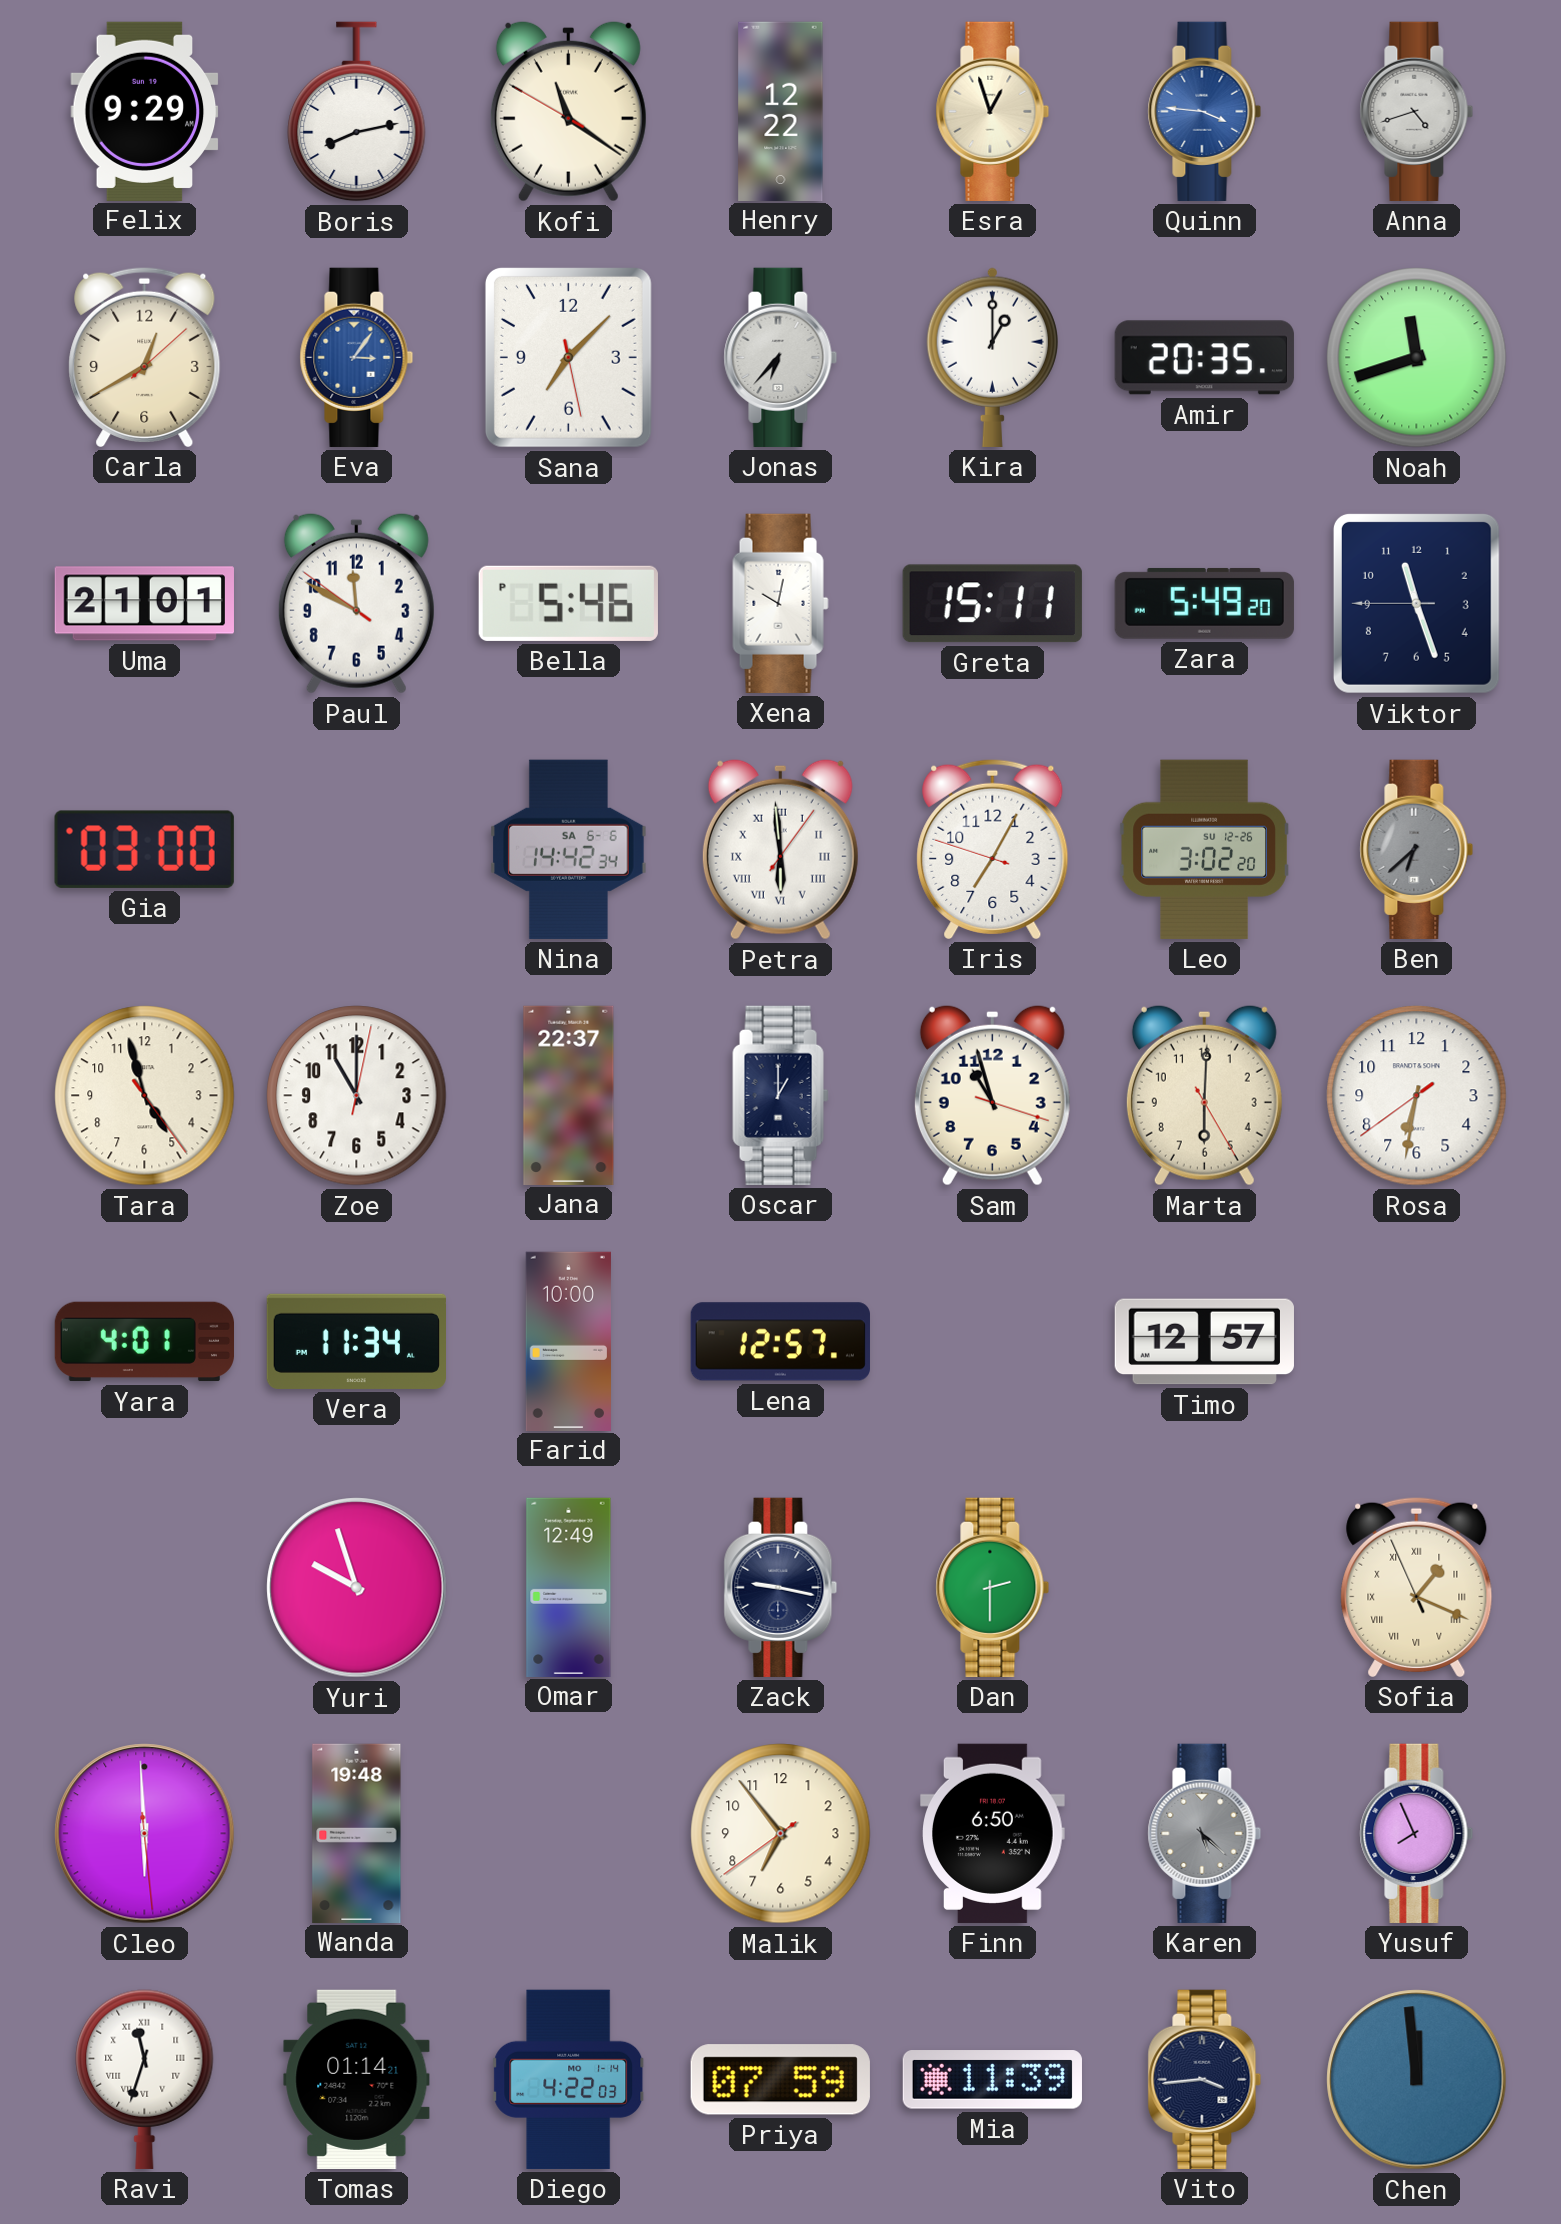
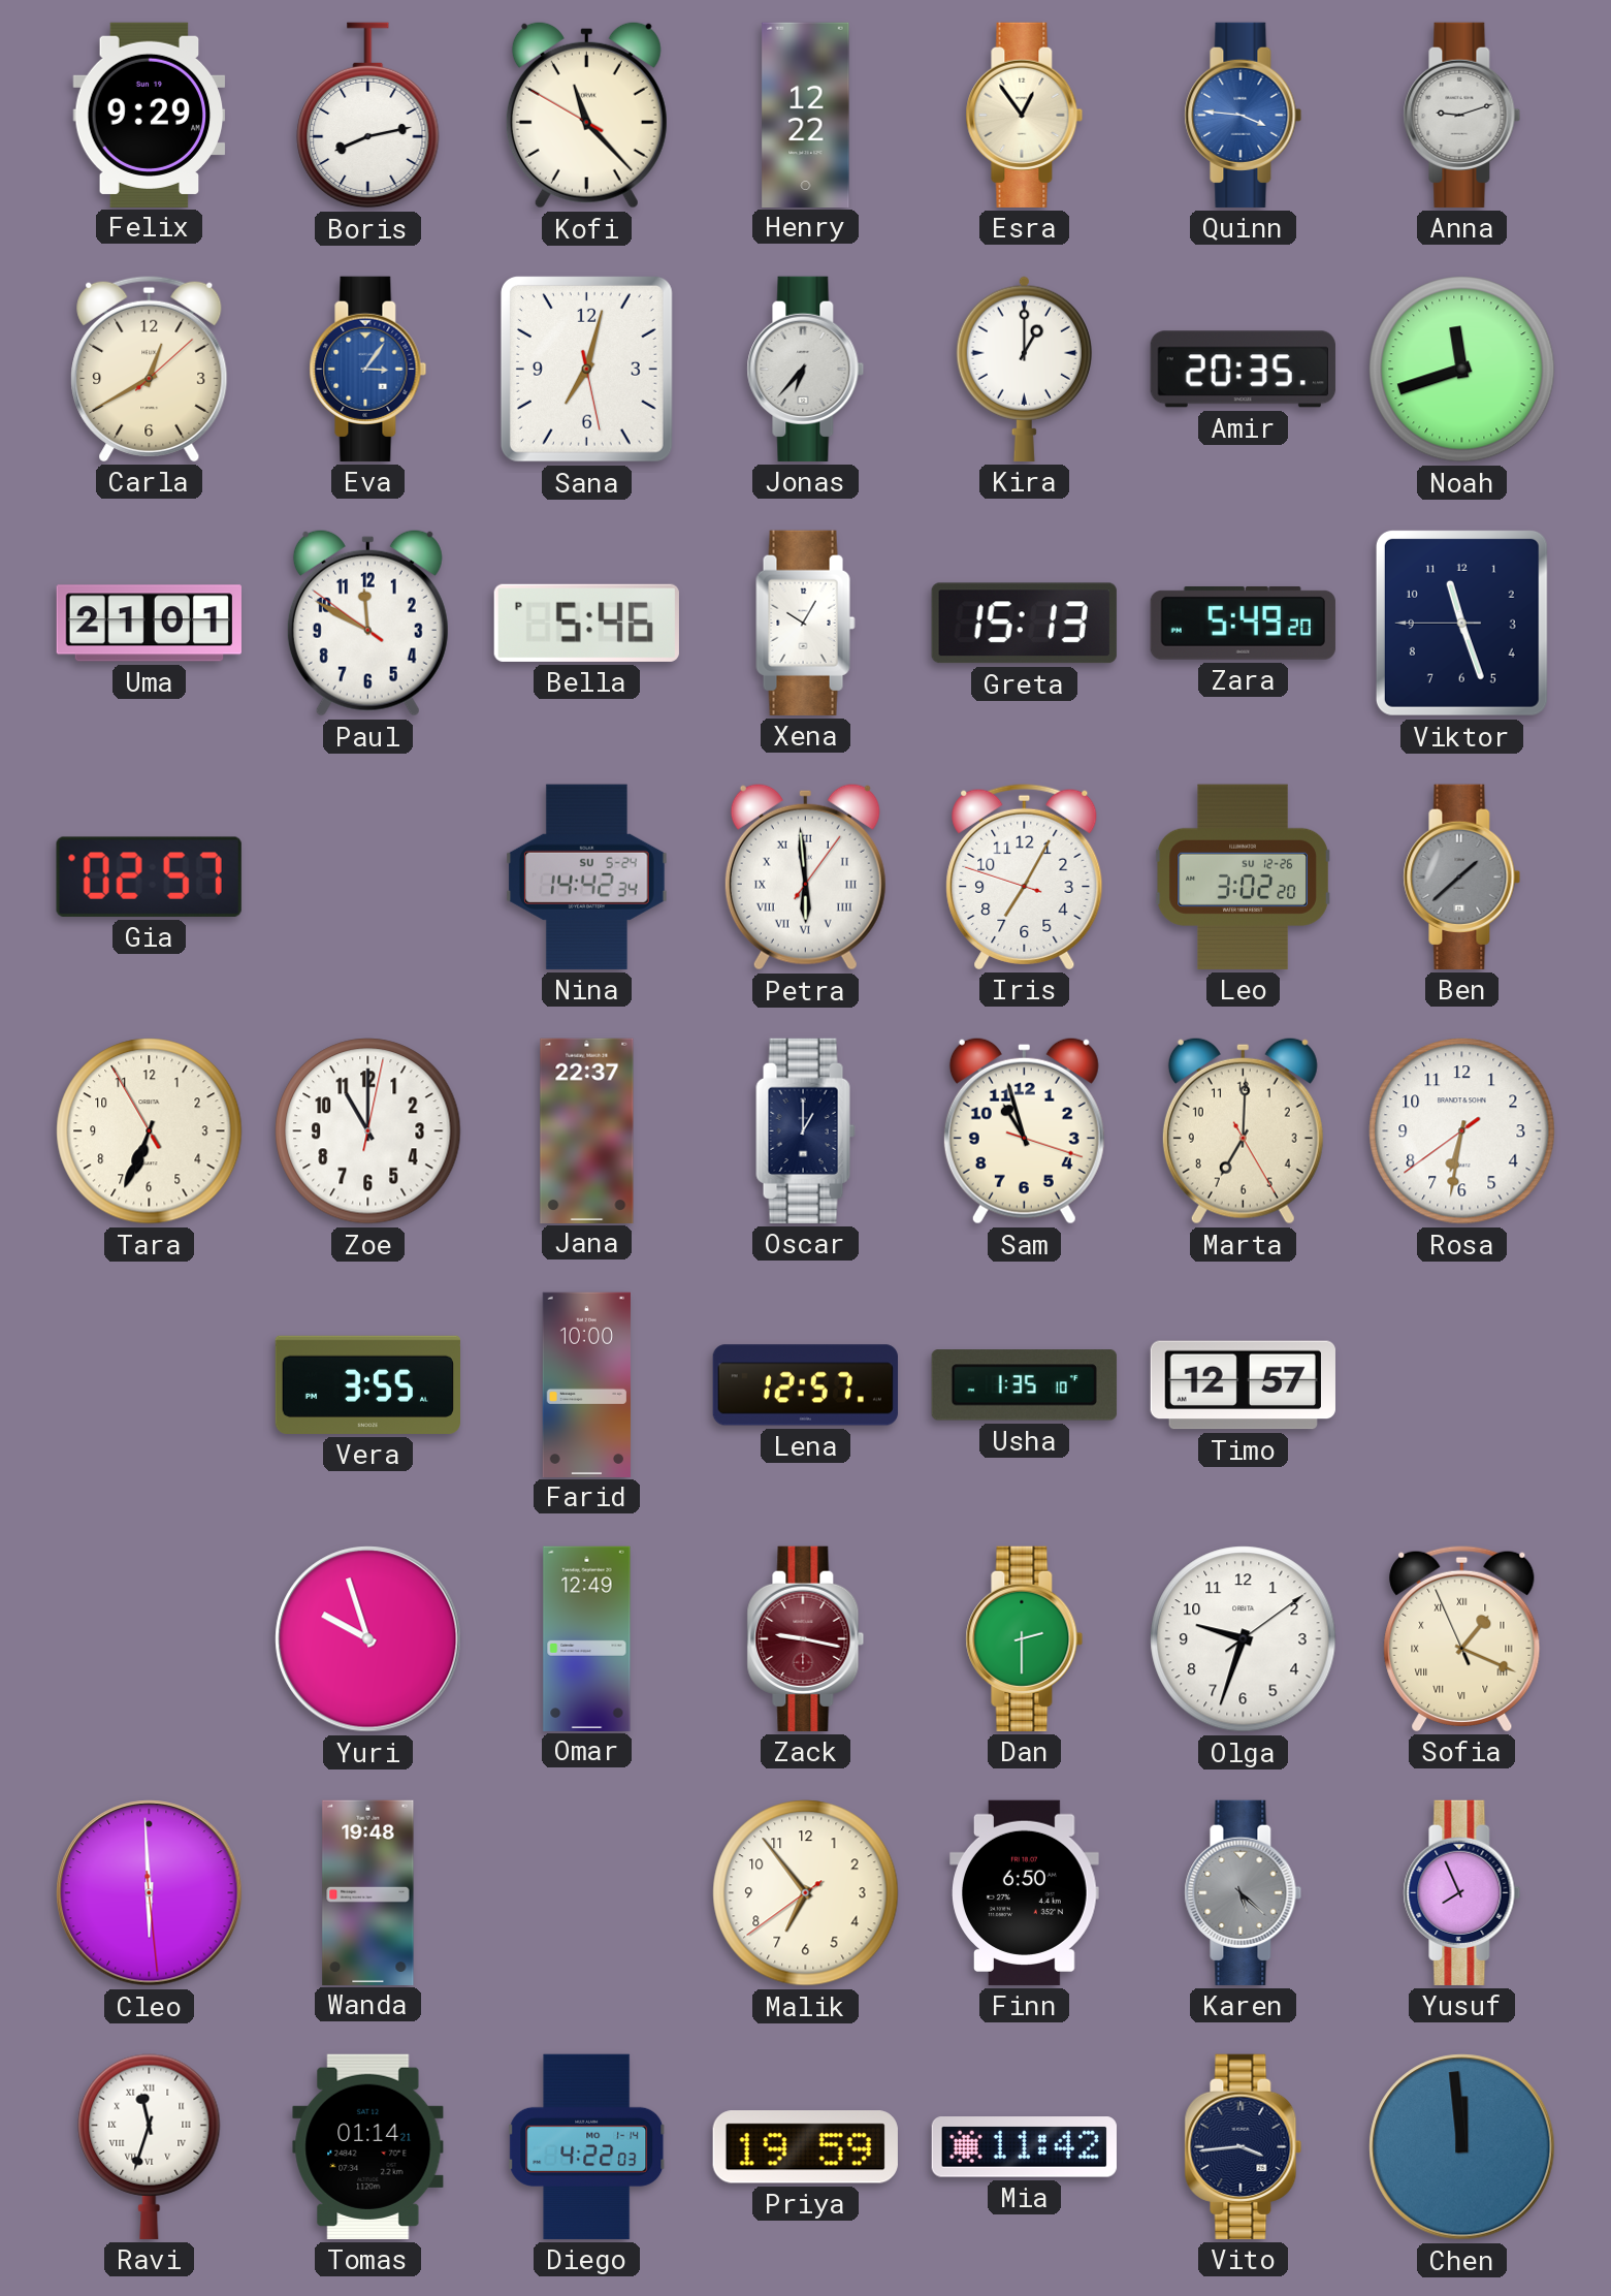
Kofi: 11:20 -> 11:22 (586, 115)
Esra: 12:57 -> 12:54 (1025, 115)
Anna: 4:42 -> 9:12 (1462, 115)
Sana: 7:07 -> 7:02 (586, 369)
Xena: 10:02 -> 10:05 (806, 623)
Greta: 15:11 -> 15:13 (1024, 624)
Gia: 03:00 -> 02:57 (149, 876)
Nina date: SA 6-6 -> SU 5-24 (587, 876)
Ben: 6:38 -> 1:38 (1462, 876)
Tara: 4:57 -> 6:33 (150, 1131)
Marta: 6:00 -> 7:00 (1243, 1130)
Yara: 4:01 -> none (144, 1342)
Vera: 11:34 -> 3:55 (367, 1384)
Usha: none -> 1:35 (1024, 1385)
Zack dial: navy -> burgundy (806, 1638)
Olga: none -> 9:33 (1244, 1639)
Priya: 07:59 -> 19:59 (805, 2147)
Mia: 11:39 -> 11:42 (1024, 2147)
